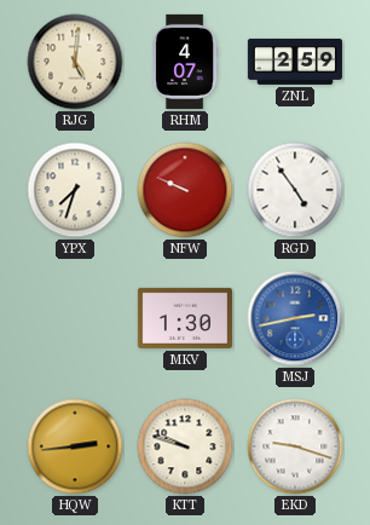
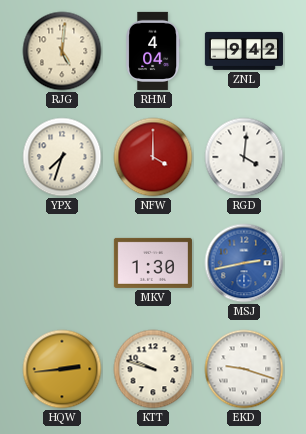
RHM: 4:07 -> 4:04 (153, 51)
ZNL: 2:59 -> 9:42 (244, 51)
NFW: 9:49 -> 4:00 (153, 157)
RGD: 4:54 -> 4:01 (244, 157)
